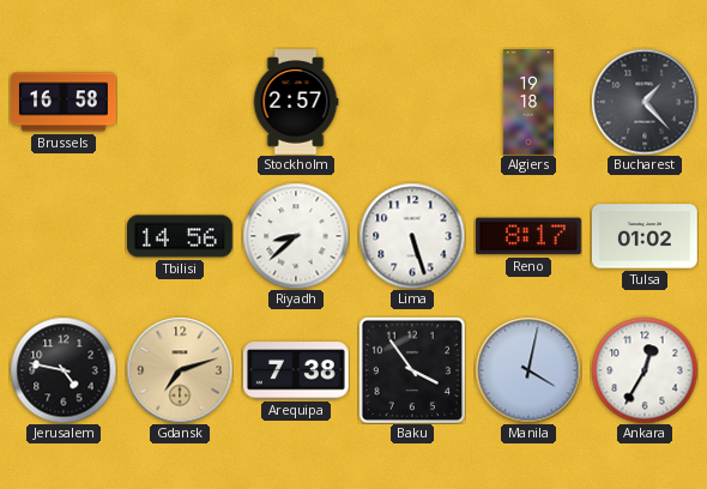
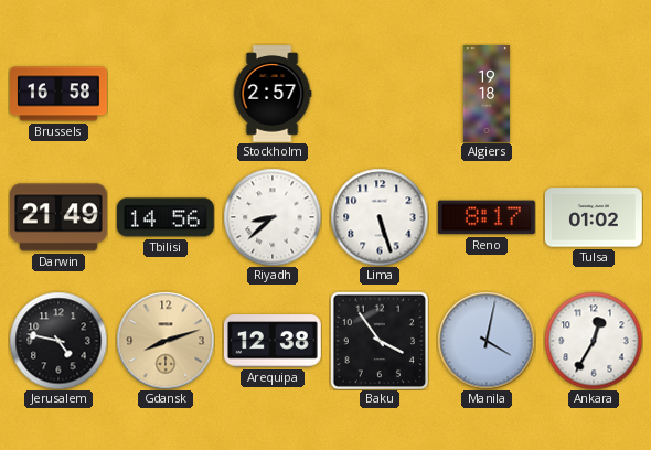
Bucharest: 1:23 -> none (645, 102)
Darwin: none -> 21:49 (58, 217)
Gdansk: 7:12 -> 8:12 (166, 341)
Arequipa: 7:38 -> 12:38 (273, 341)
